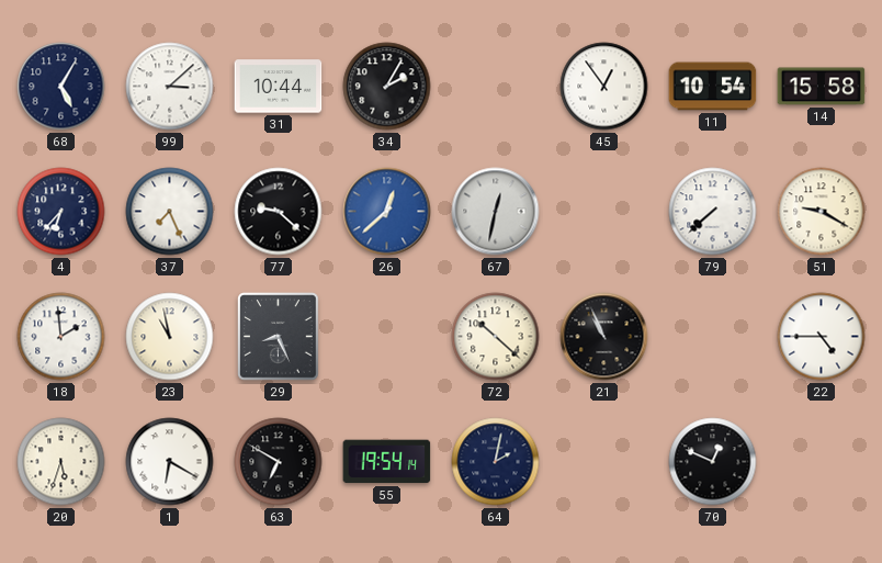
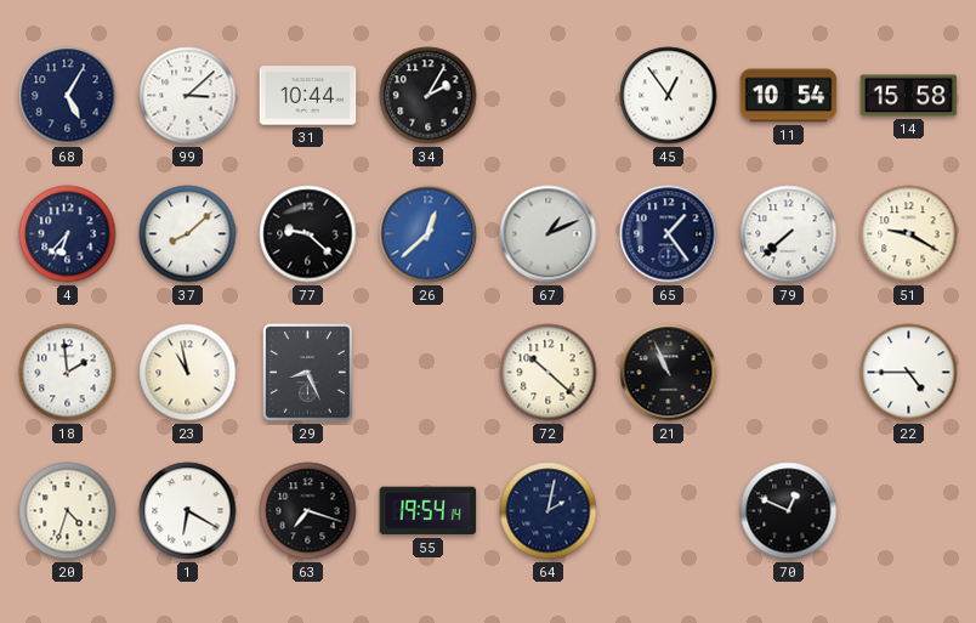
37: 7:26 -> 8:08 (188, 234)
67: 12:32 -> 1:11 (549, 234)
65: none -> 1:24 (669, 234)
20: 5:33 -> 4:33 (68, 511)
63: 6:50 -> 7:18 (308, 511)
